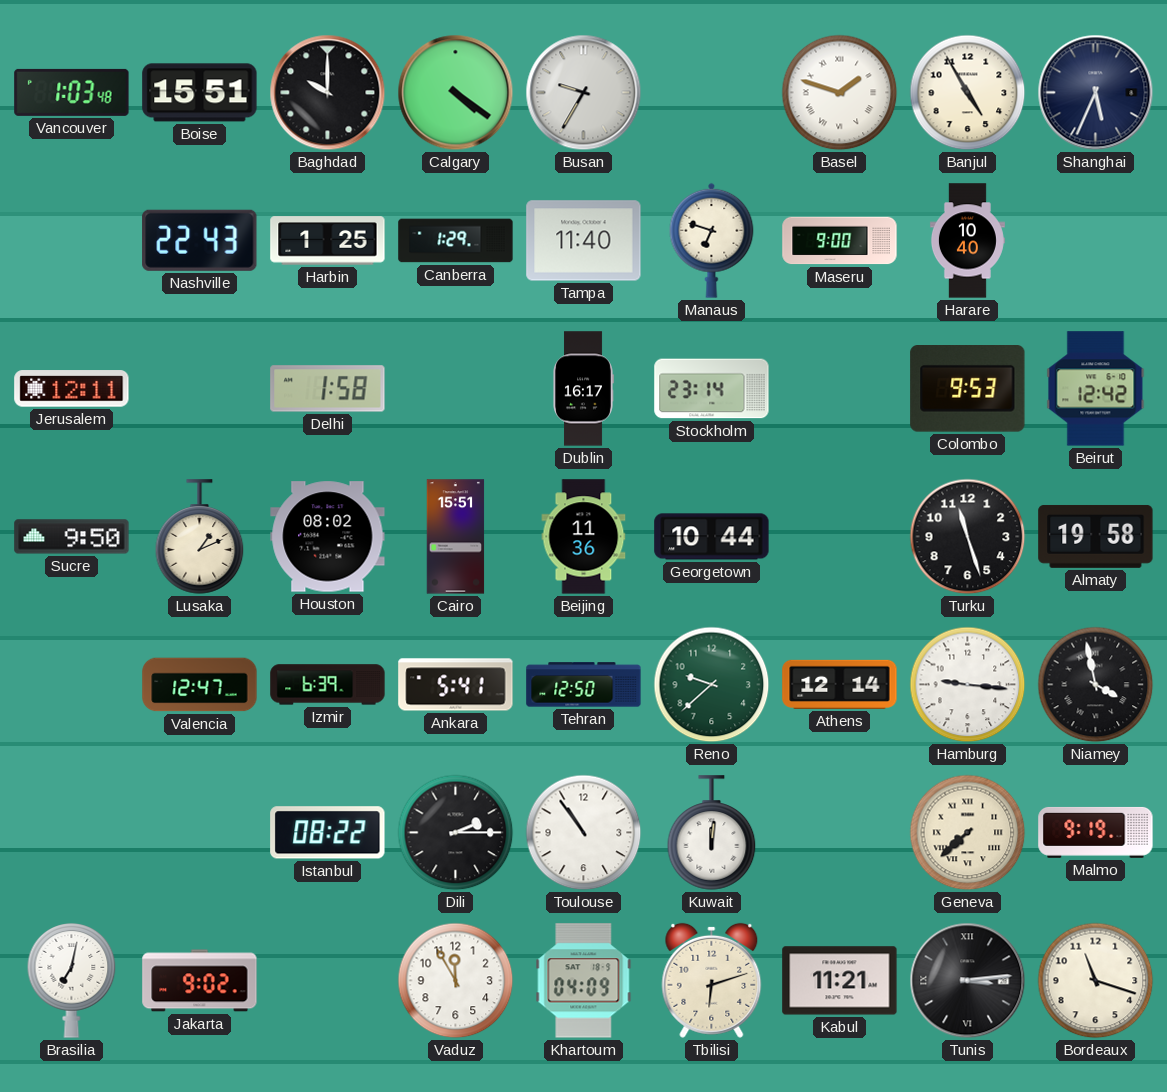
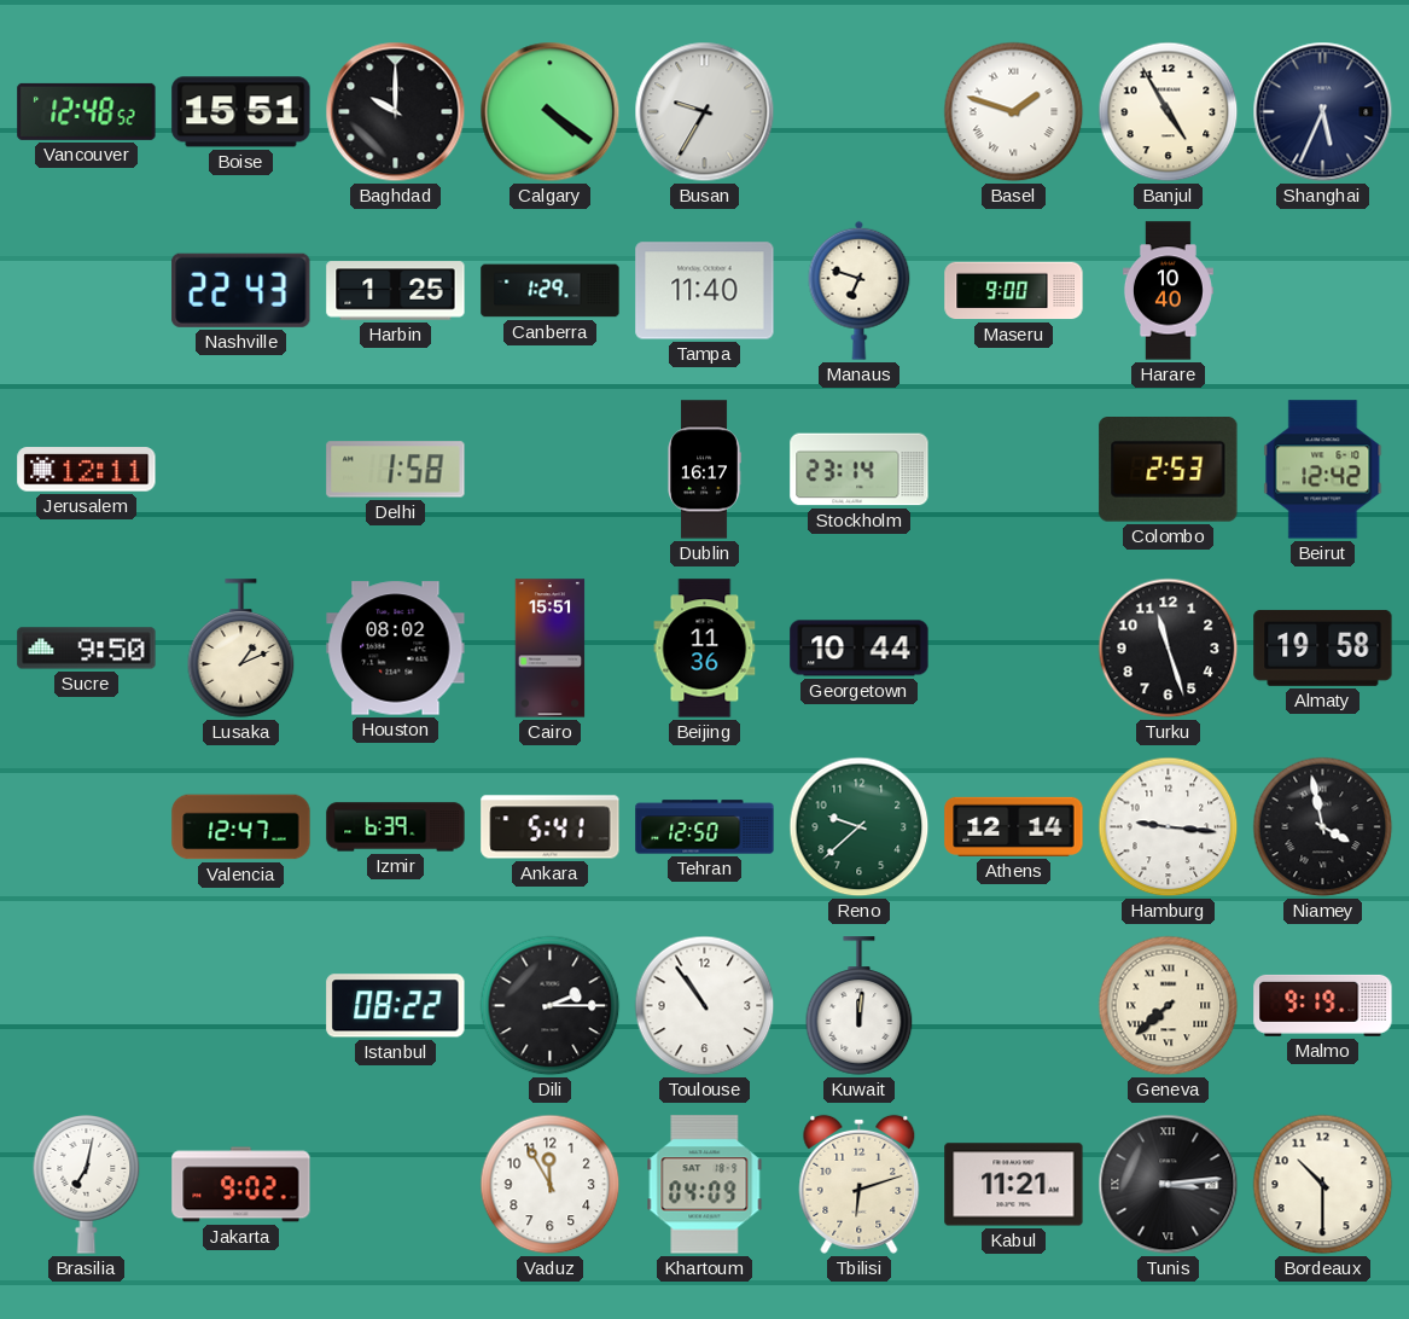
Vancouver: 1:03 -> 12:48 (87, 111)
Colombo: 9:53 -> 2:53 (1169, 470)
Bordeaux: 11:18 -> 10:30 (1323, 1185)
